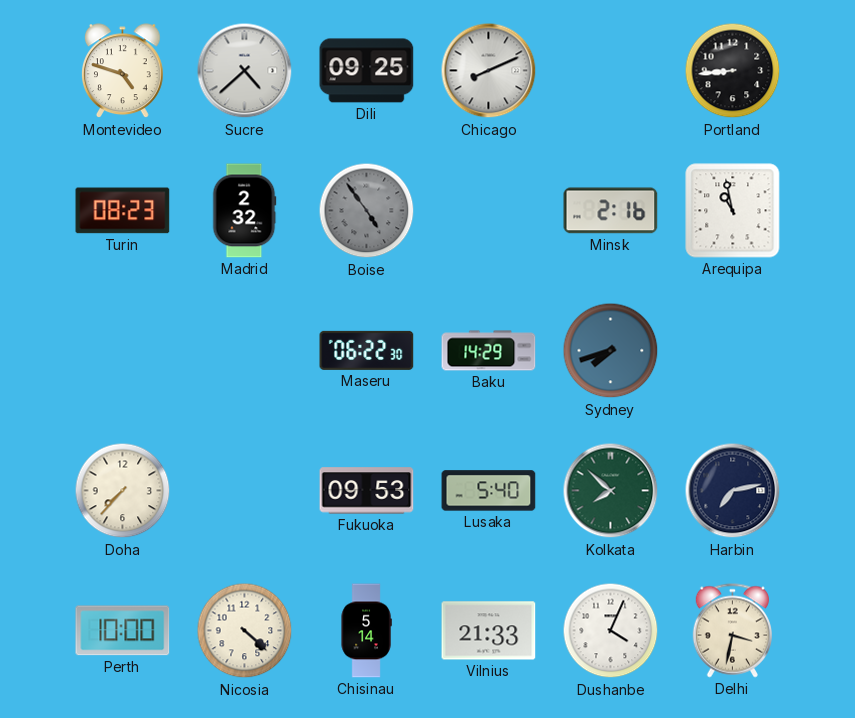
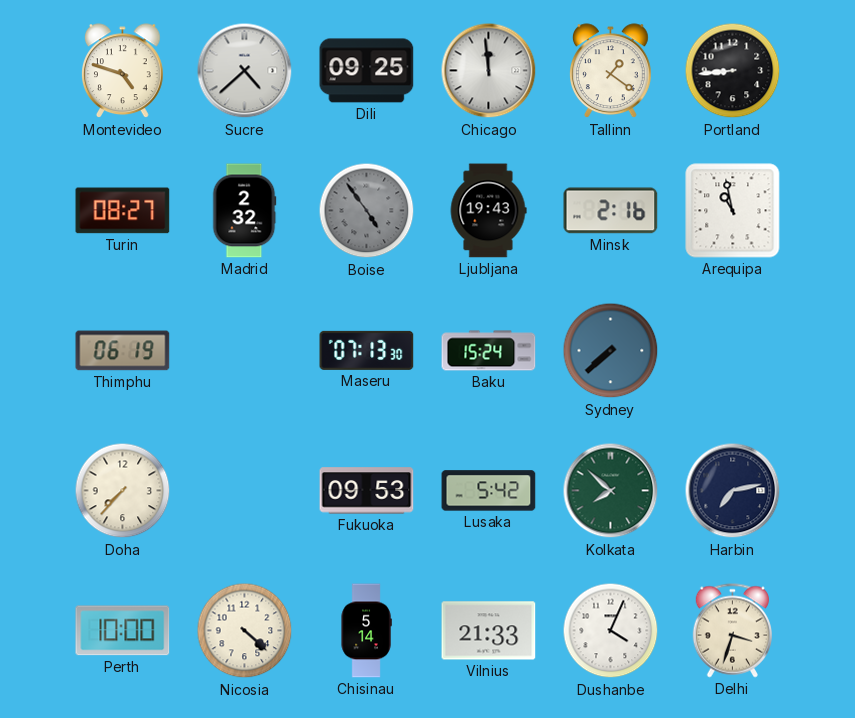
Chicago: 8:11 -> 11:59 (489, 71)
Tallinn: none -> 1:21 (611, 71)
Turin: 08:23 -> 08:27 (123, 211)
Ljubljana: none -> 19:43 (488, 211)
Thimphu: none -> 06:19 (123, 351)
Maseru: 06:22 -> 07:13 (367, 350)
Baku: 14:29 -> 15:24 (489, 351)
Sydney: 7:42 -> 7:38 (611, 351)
Lusaka: 5:40 -> 5:42 (489, 491)
Delhi: 3:32 -> 3:33 (732, 631)
